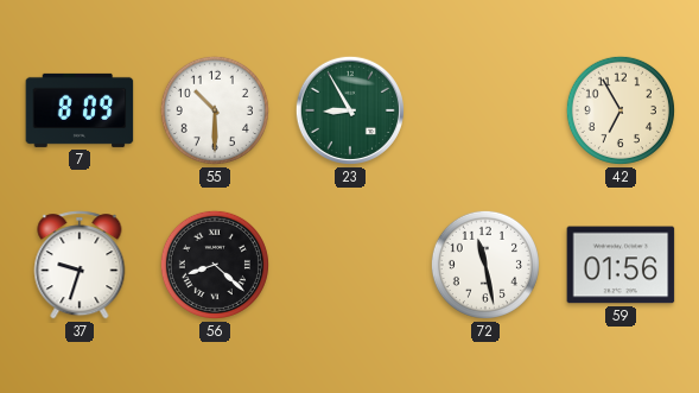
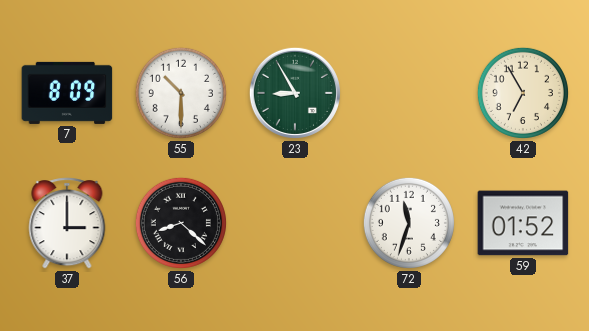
37: 9:33 -> 3:00 (67, 223)
72: 11:28 -> 11:33 (409, 223)
59: 01:56 -> 01:52 (523, 223)
